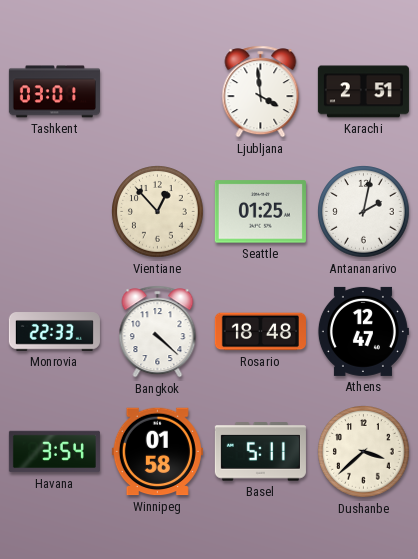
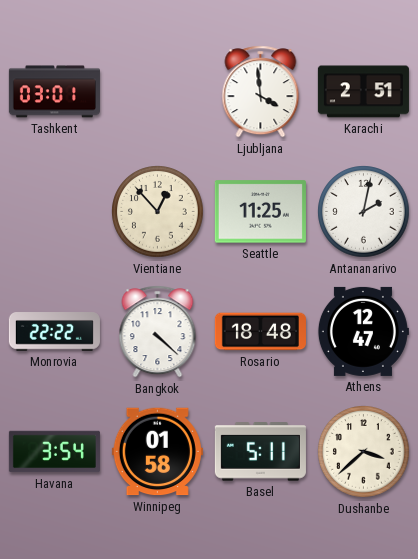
Seattle: 01:25 -> 11:25 (260, 212)
Monrovia: 22:33 -> 22:22 (54, 332)
